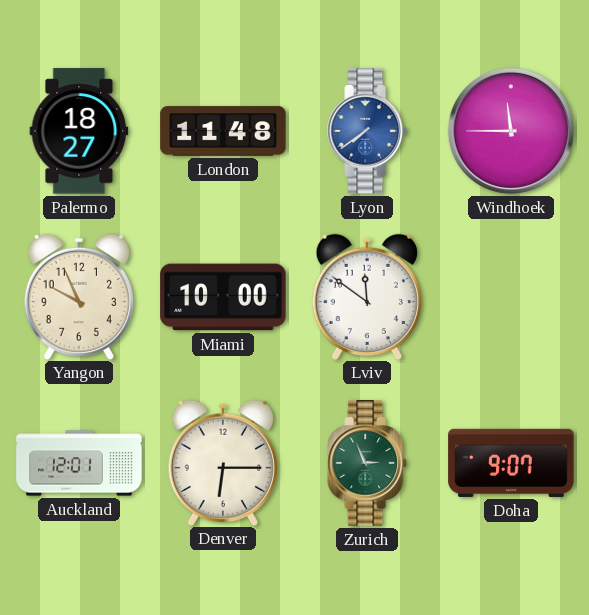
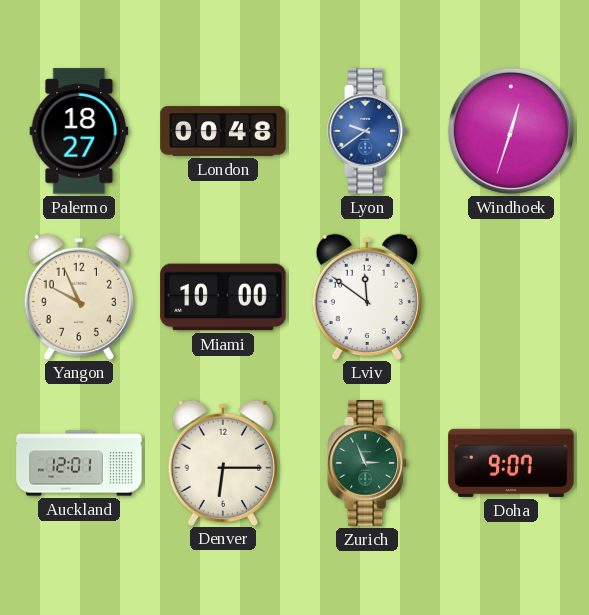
London: 11:48 -> 00:48 (223, 131)
Lyon: 7:39 -> 9:39 (367, 131)
Windhoek: 11:45 -> 12:33 (511, 131)
